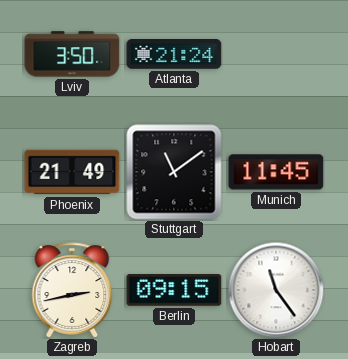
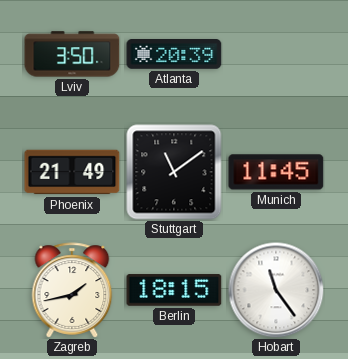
Atlanta: 21:24 -> 20:39 (174, 55)
Zagreb: 2:43 -> 1:43 (72, 290)
Berlin: 09:15 -> 18:15 (174, 290)
